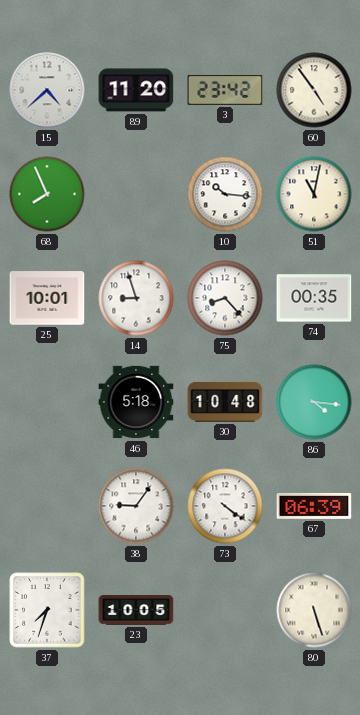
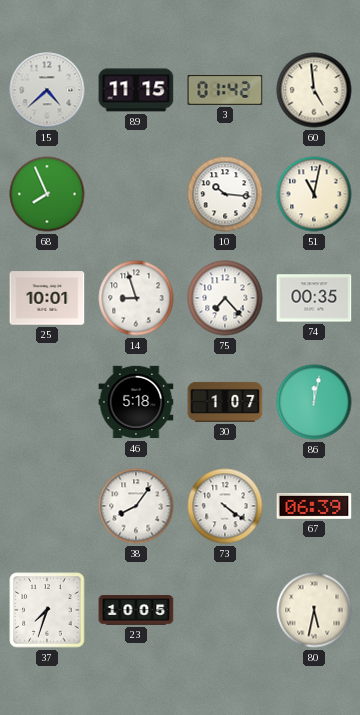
89: 11:20 -> 11:15 (136, 90)
3: 23:42 -> 01:42 (225, 90)
60: 4:54 -> 4:59 (314, 90)
75: 8:23 -> 7:23 (225, 298)
30: 10:48 -> 1:07 (225, 402)
86: 4:16 -> 12:02 (314, 402)
38: 9:06 -> 8:06 (136, 506)
80: 5:27 -> 5:32 (314, 610)
